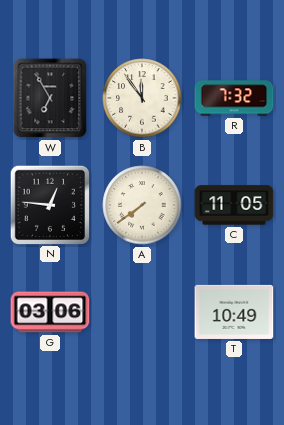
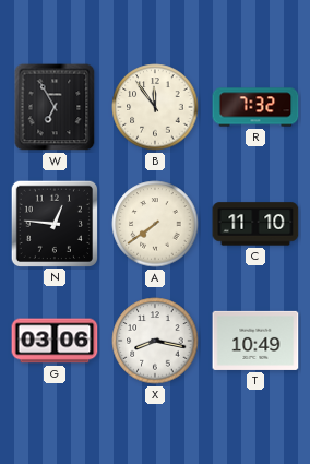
C: 11:05 -> 11:10 (255, 224)
X: none -> 8:17 (155, 341)
